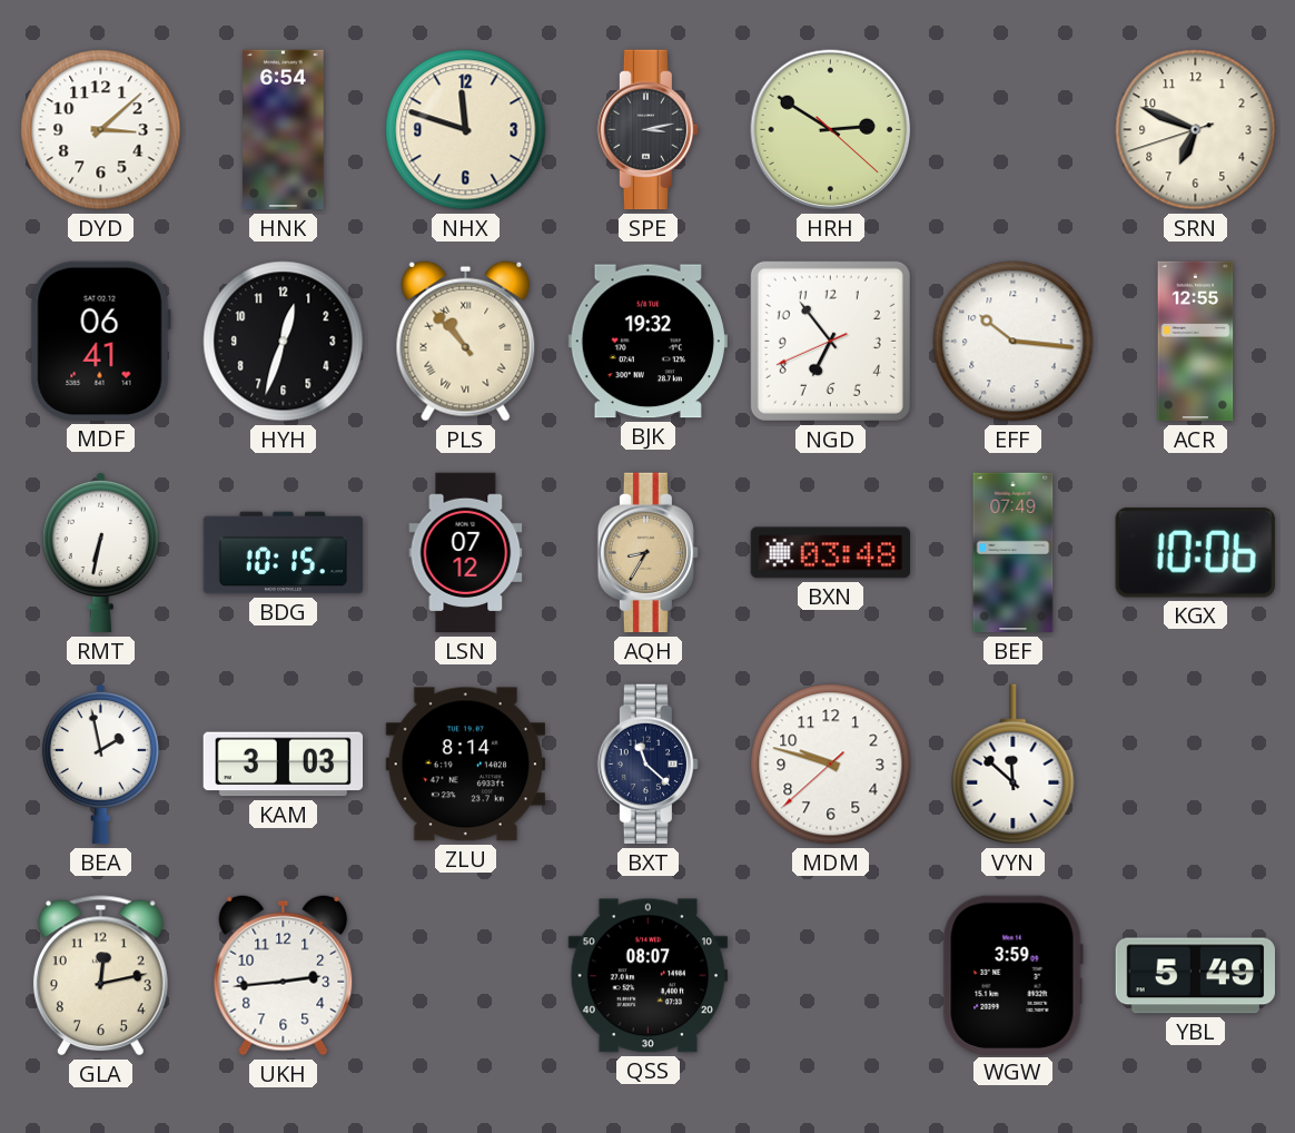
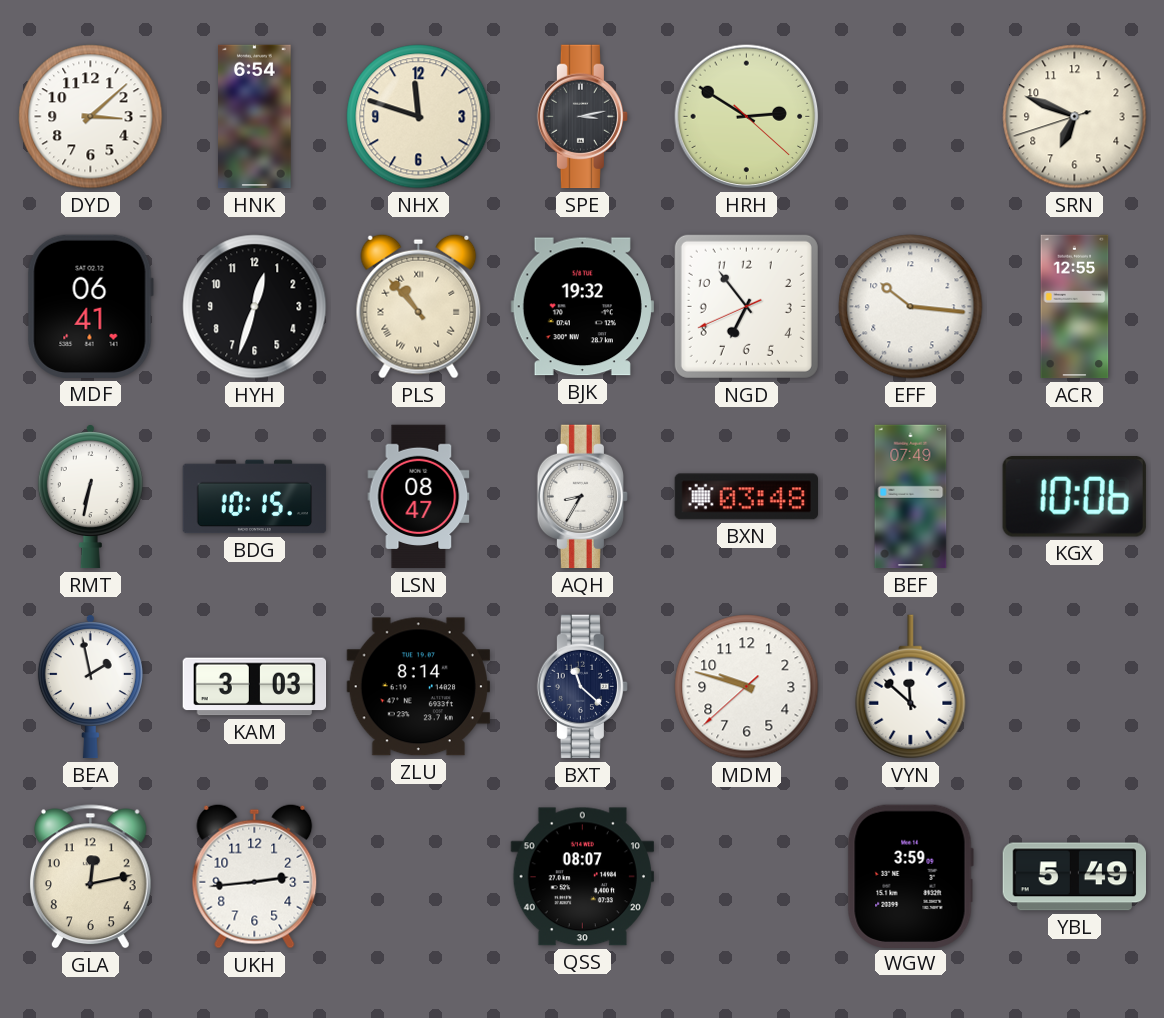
LSN: 07:12 -> 08:47 (419, 497)
AQH dial: champagne -> white (582, 497)
